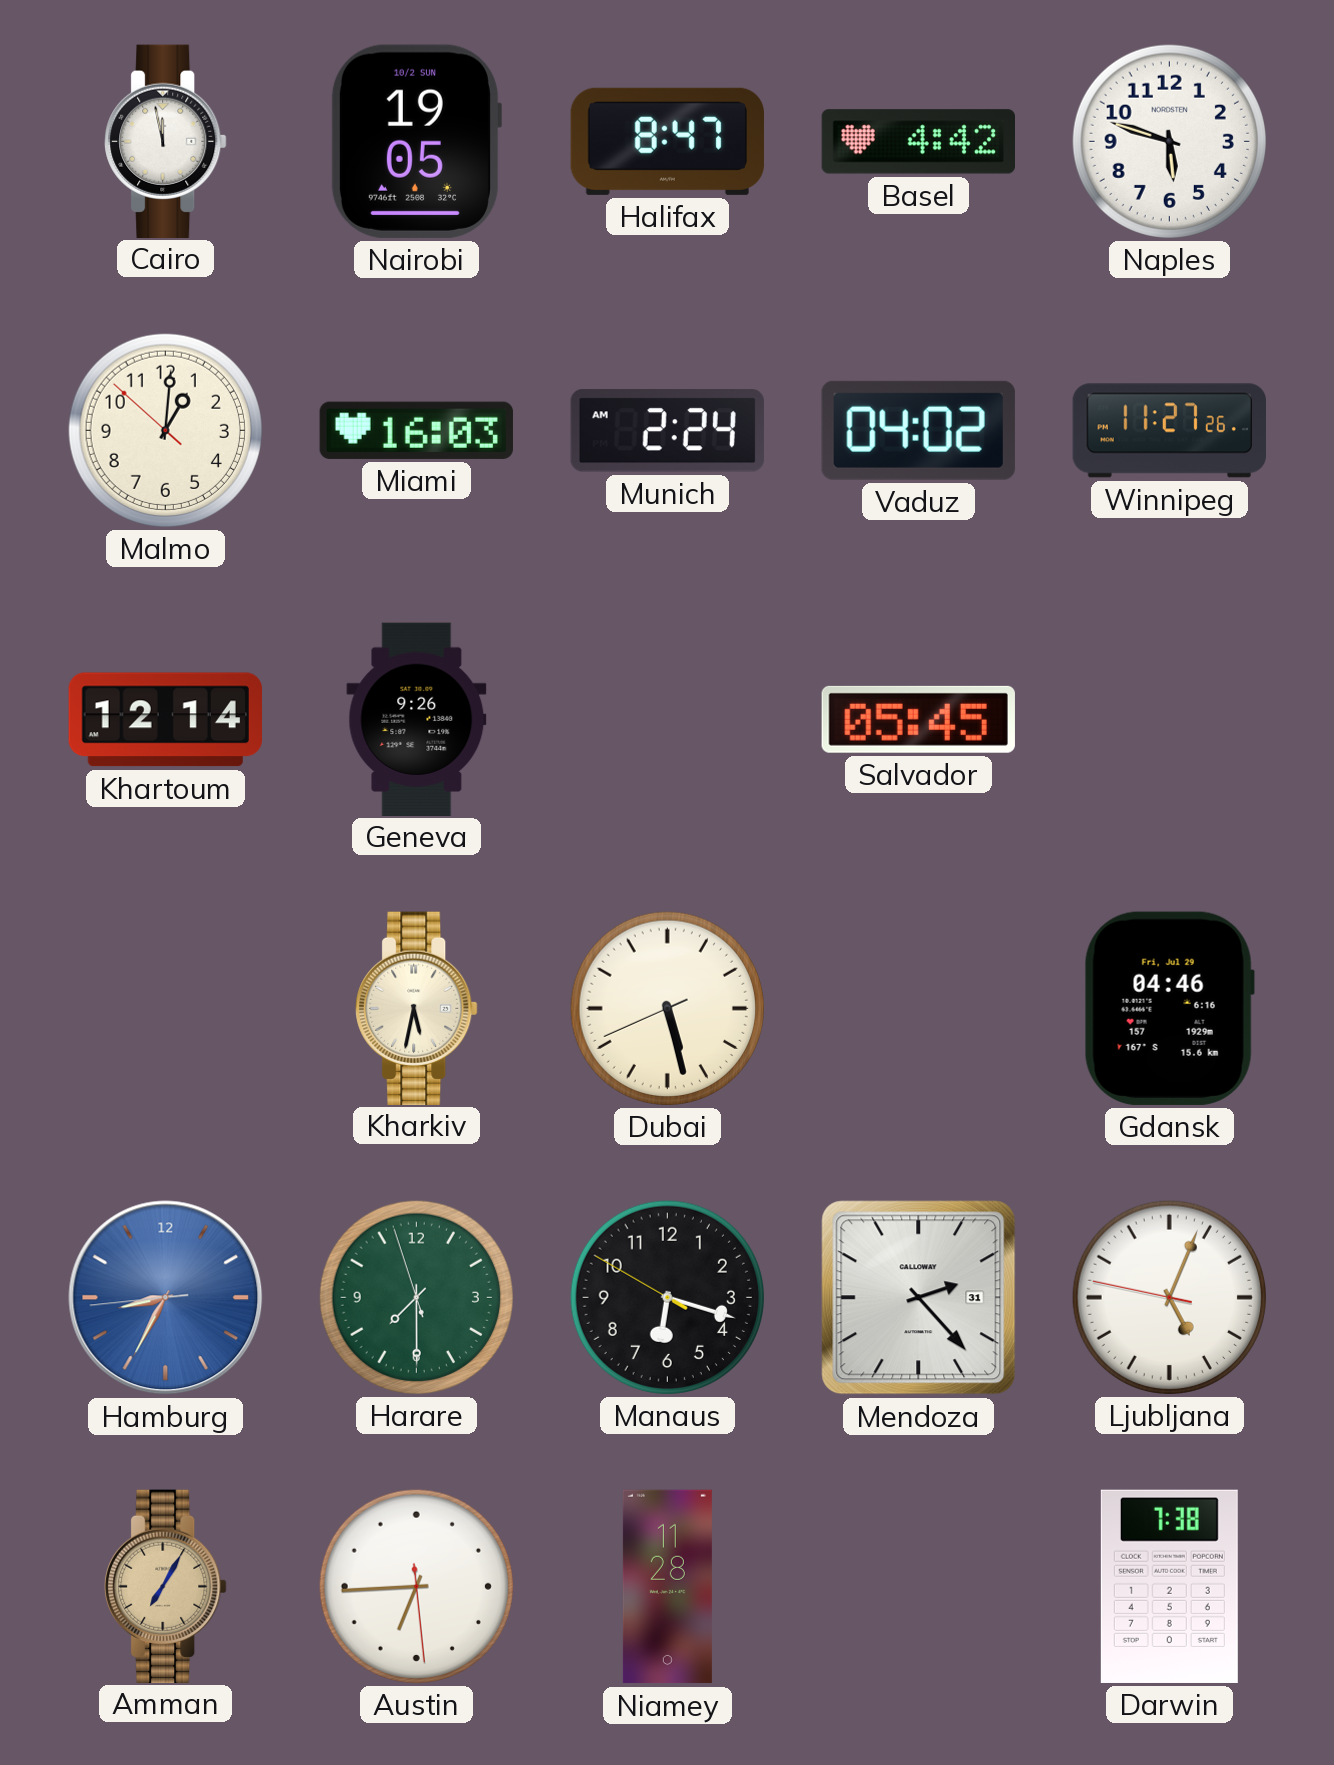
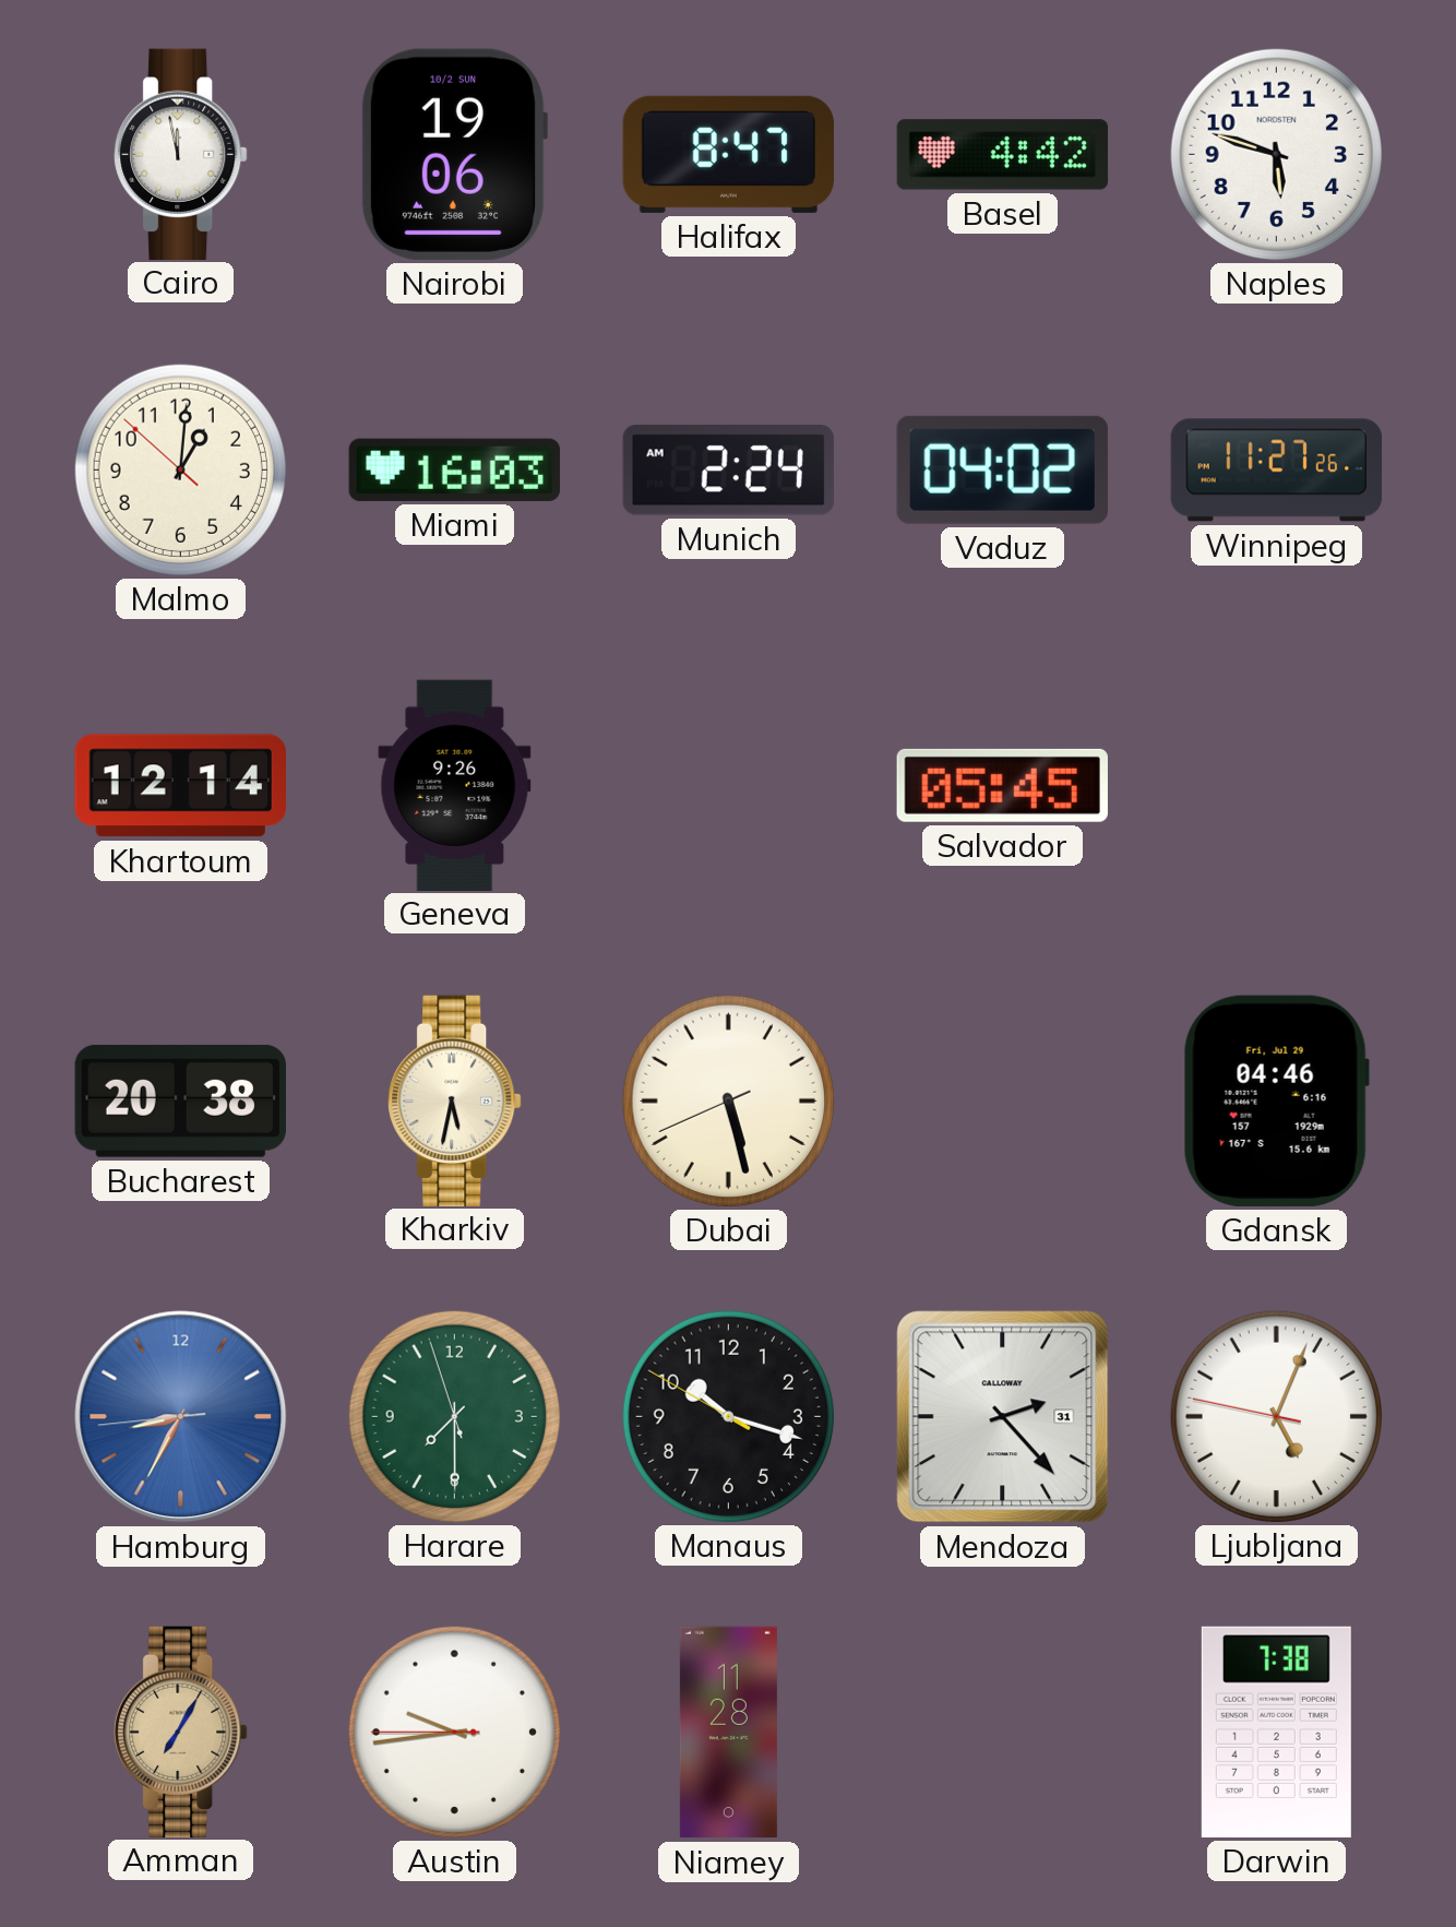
Nairobi: 19:05 -> 19:06 (454, 154)
Bucharest: none -> 20:38 (180, 1102)
Manaus: 6:17 -> 10:17 (728, 1416)
Austin: 6:44 -> 9:43 (454, 1732)
